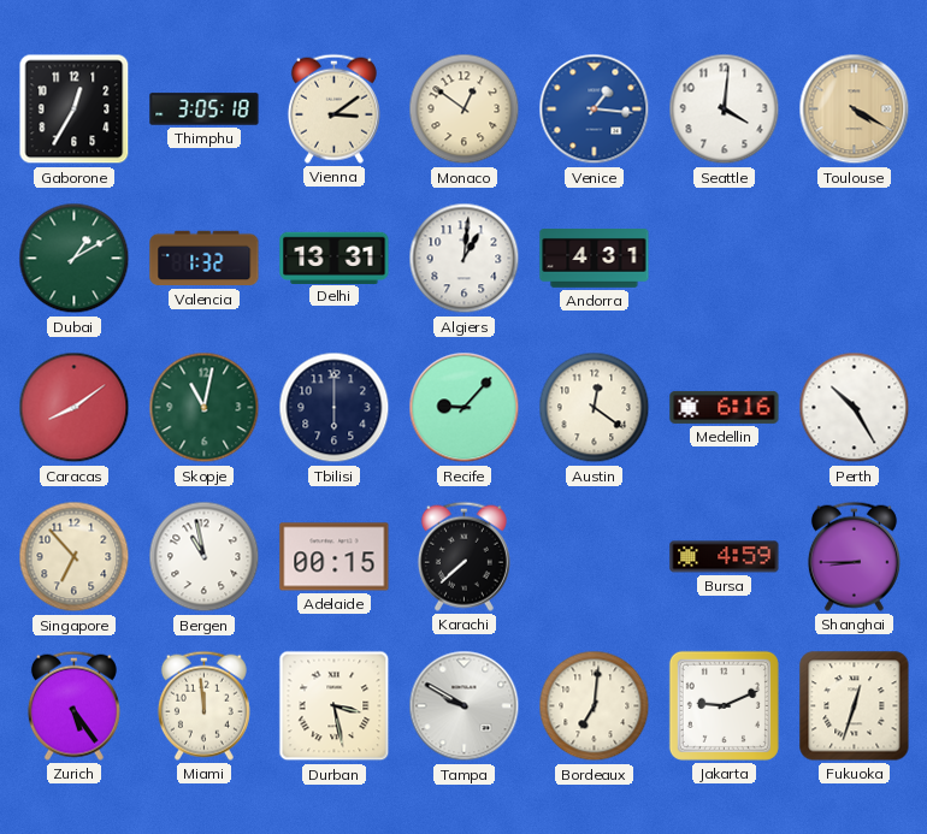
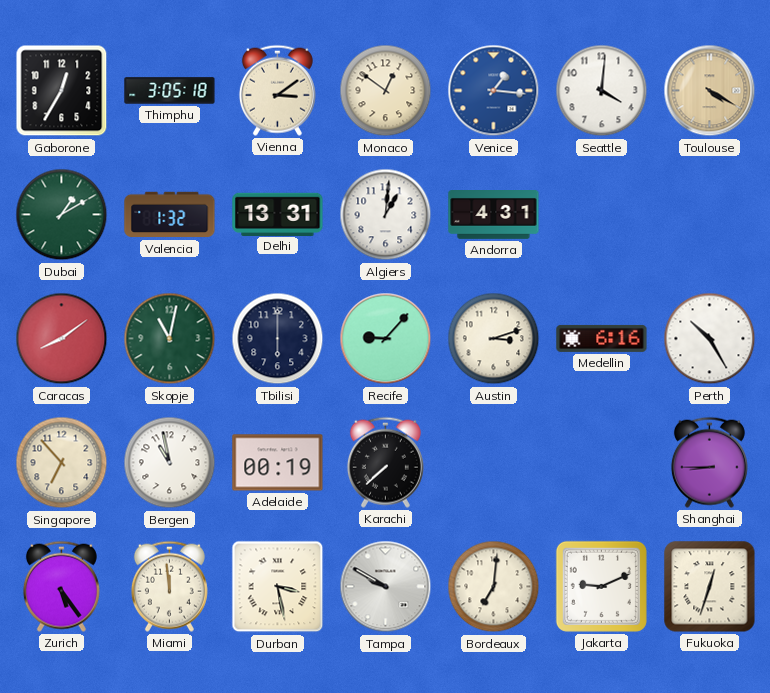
Austin: 12:21 -> 3:12 (494, 339)
Adelaide: 00:15 -> 00:19 (278, 463)
Bursa: 4:59 -> none (725, 557)
